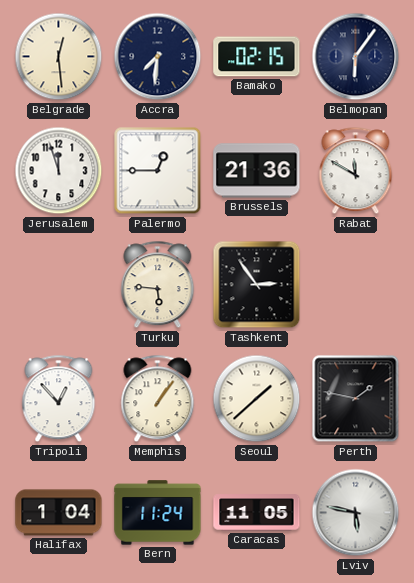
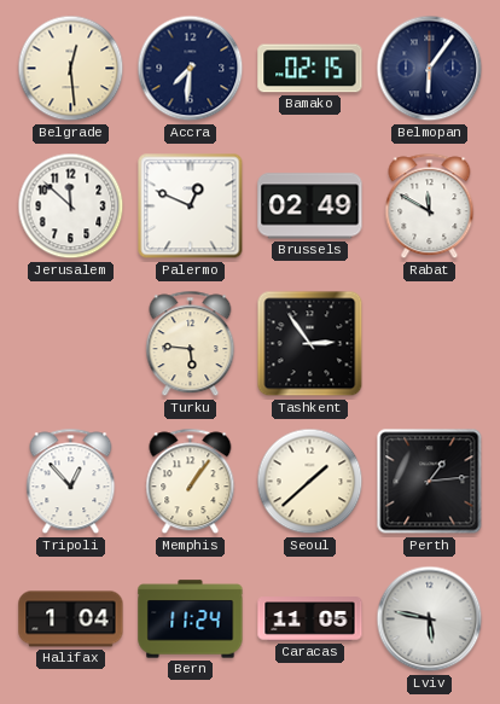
Jerusalem: 11:57 -> 11:52 (71, 206)
Palermo: 12:45 -> 12:49 (191, 206)
Brussels: 21:36 -> 02:49 (310, 206)
Perth: 1:47 -> 1:14 (430, 482)
